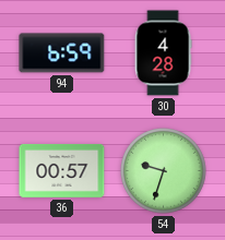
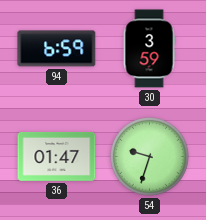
30: 4:28 -> 3:59 (149, 49)
36: 00:57 -> 01:47 (57, 157)
